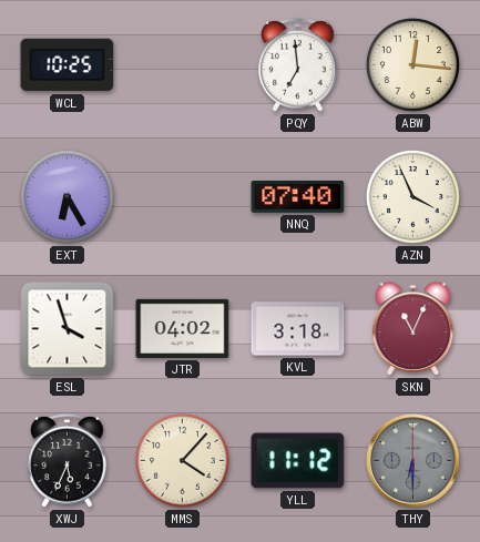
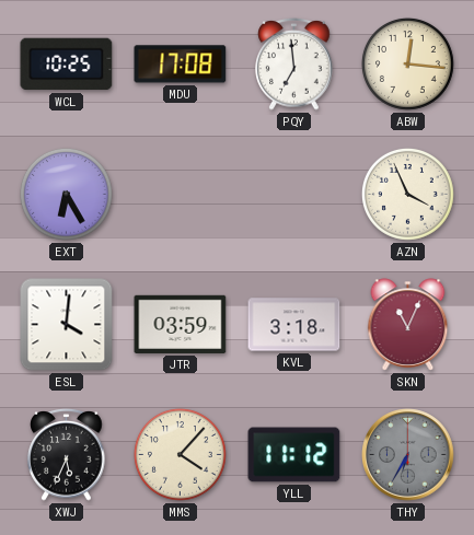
MDU: none -> 17:08 (181, 65)
NNQ: 07:40 -> none (298, 196)
ESL: 3:57 -> 4:01 (67, 325)
JTR: 04:02 -> 03:59 (181, 324)
THY: 6:30 -> 6:35 (408, 455)
